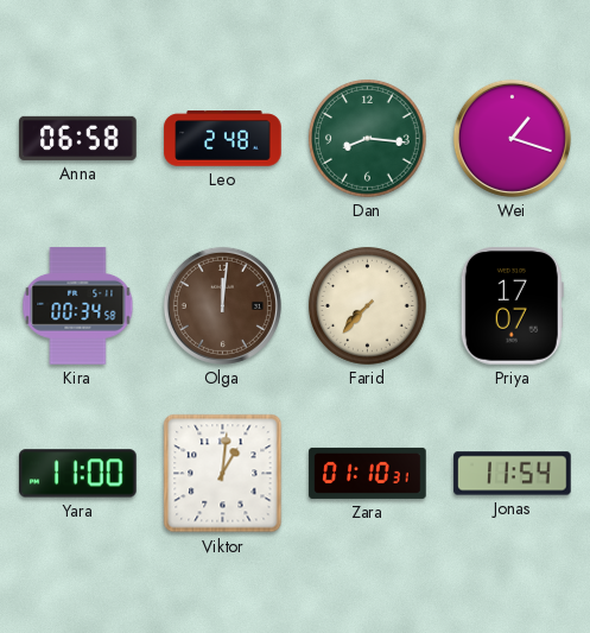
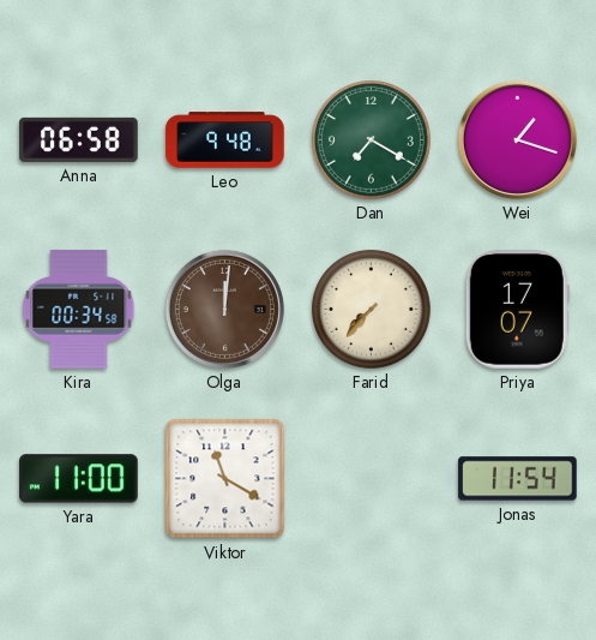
Leo: 2:48 -> 9:48 (225, 140)
Dan: 8:16 -> 7:20 (371, 139)
Viktor: 1:01 -> 11:20 (225, 479)
Zara: 01:10 -> none (368, 473)
